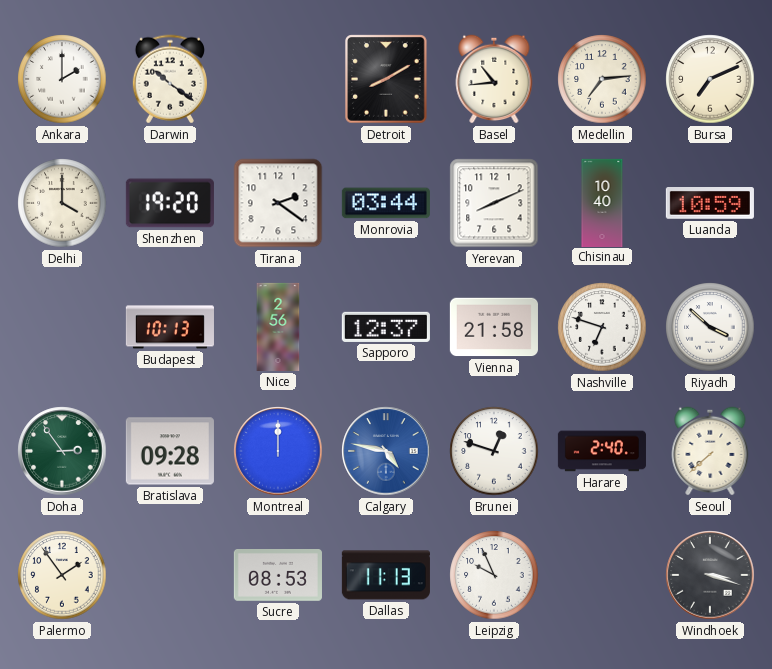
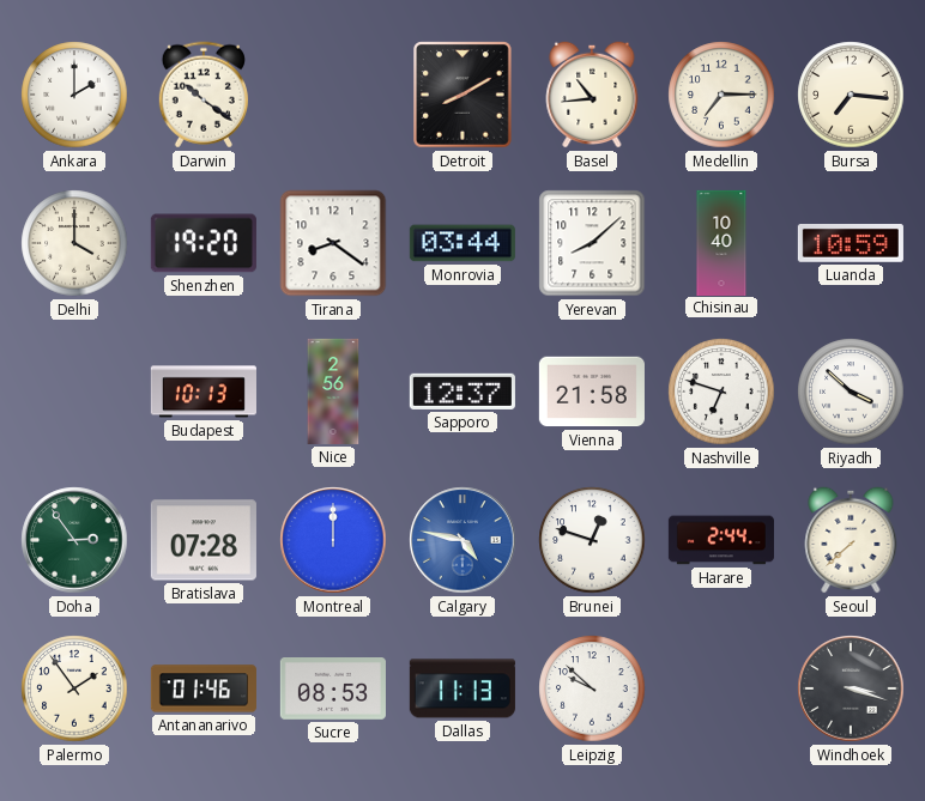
Medellin: 7:14 -> 7:15 (721, 95)
Bursa: 7:11 -> 7:16 (851, 95)
Tirana: 2:21 -> 8:21 (333, 243)
Yerevan: 8:11 -> 8:08 (592, 243)
Bratislava: 09:28 -> 07:28 (204, 540)
Harare: 2:40 -> 2:44 (721, 540)
Antananarivo: none -> 01:46 (204, 688)
Leipzig: 9:56 -> 9:52 (592, 688)
